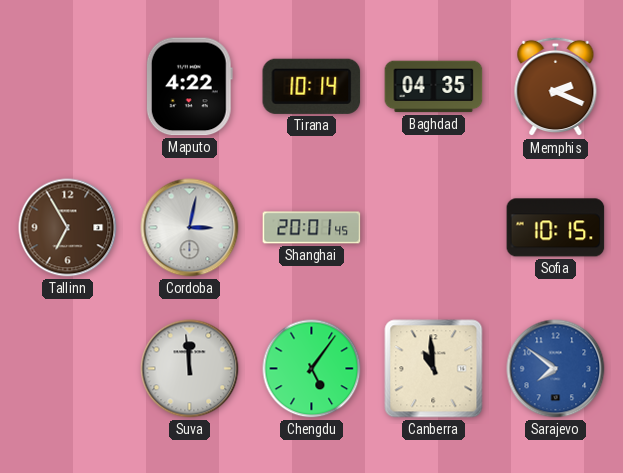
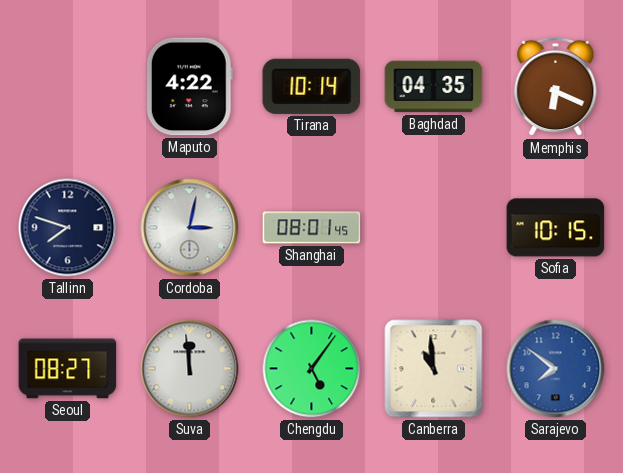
Memphis: 2:19 -> 6:19 (556, 87)
Tallinn: 6:55 -> 7:48 (68, 228)
Tallinn dial: brown -> navy (68, 228)
Shanghai: 20:01 -> 08:01 (312, 228)
Seoul: none -> 08:27 (68, 369)
